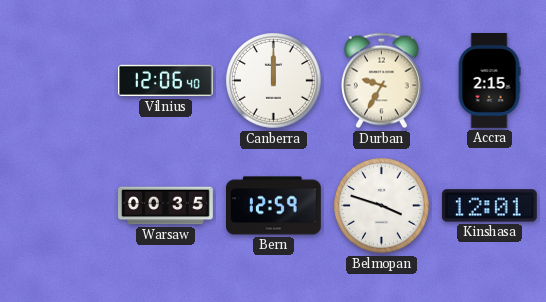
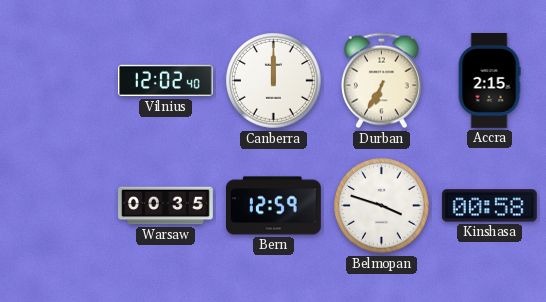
Vilnius: 12:06 -> 12:02 (166, 81)
Durban: 9:35 -> 6:35 (381, 81)
Kinshasa: 12:01 -> 00:58 (489, 206)
